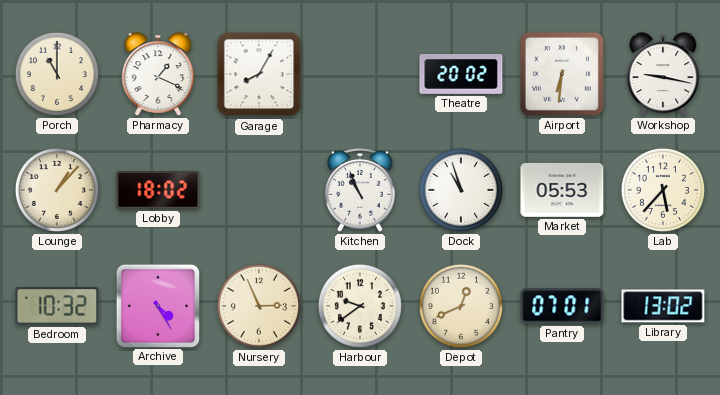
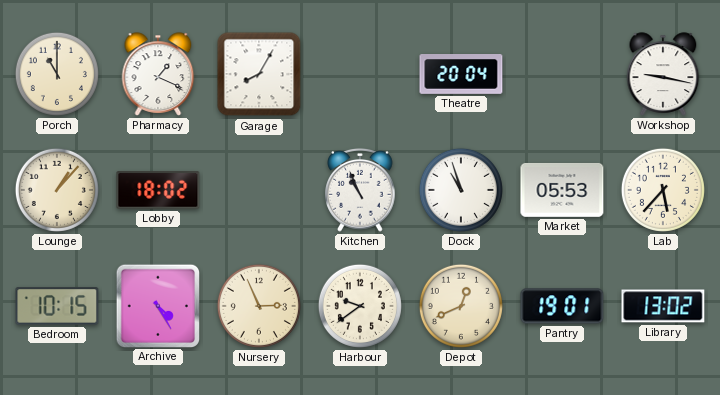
Theatre: 20:02 -> 20:04 (461, 74)
Airport: 6:31 -> none (562, 74)
Bedroom: 10:32 -> 10:15 (57, 306)
Pantry: 07:01 -> 19:01 (562, 306)
